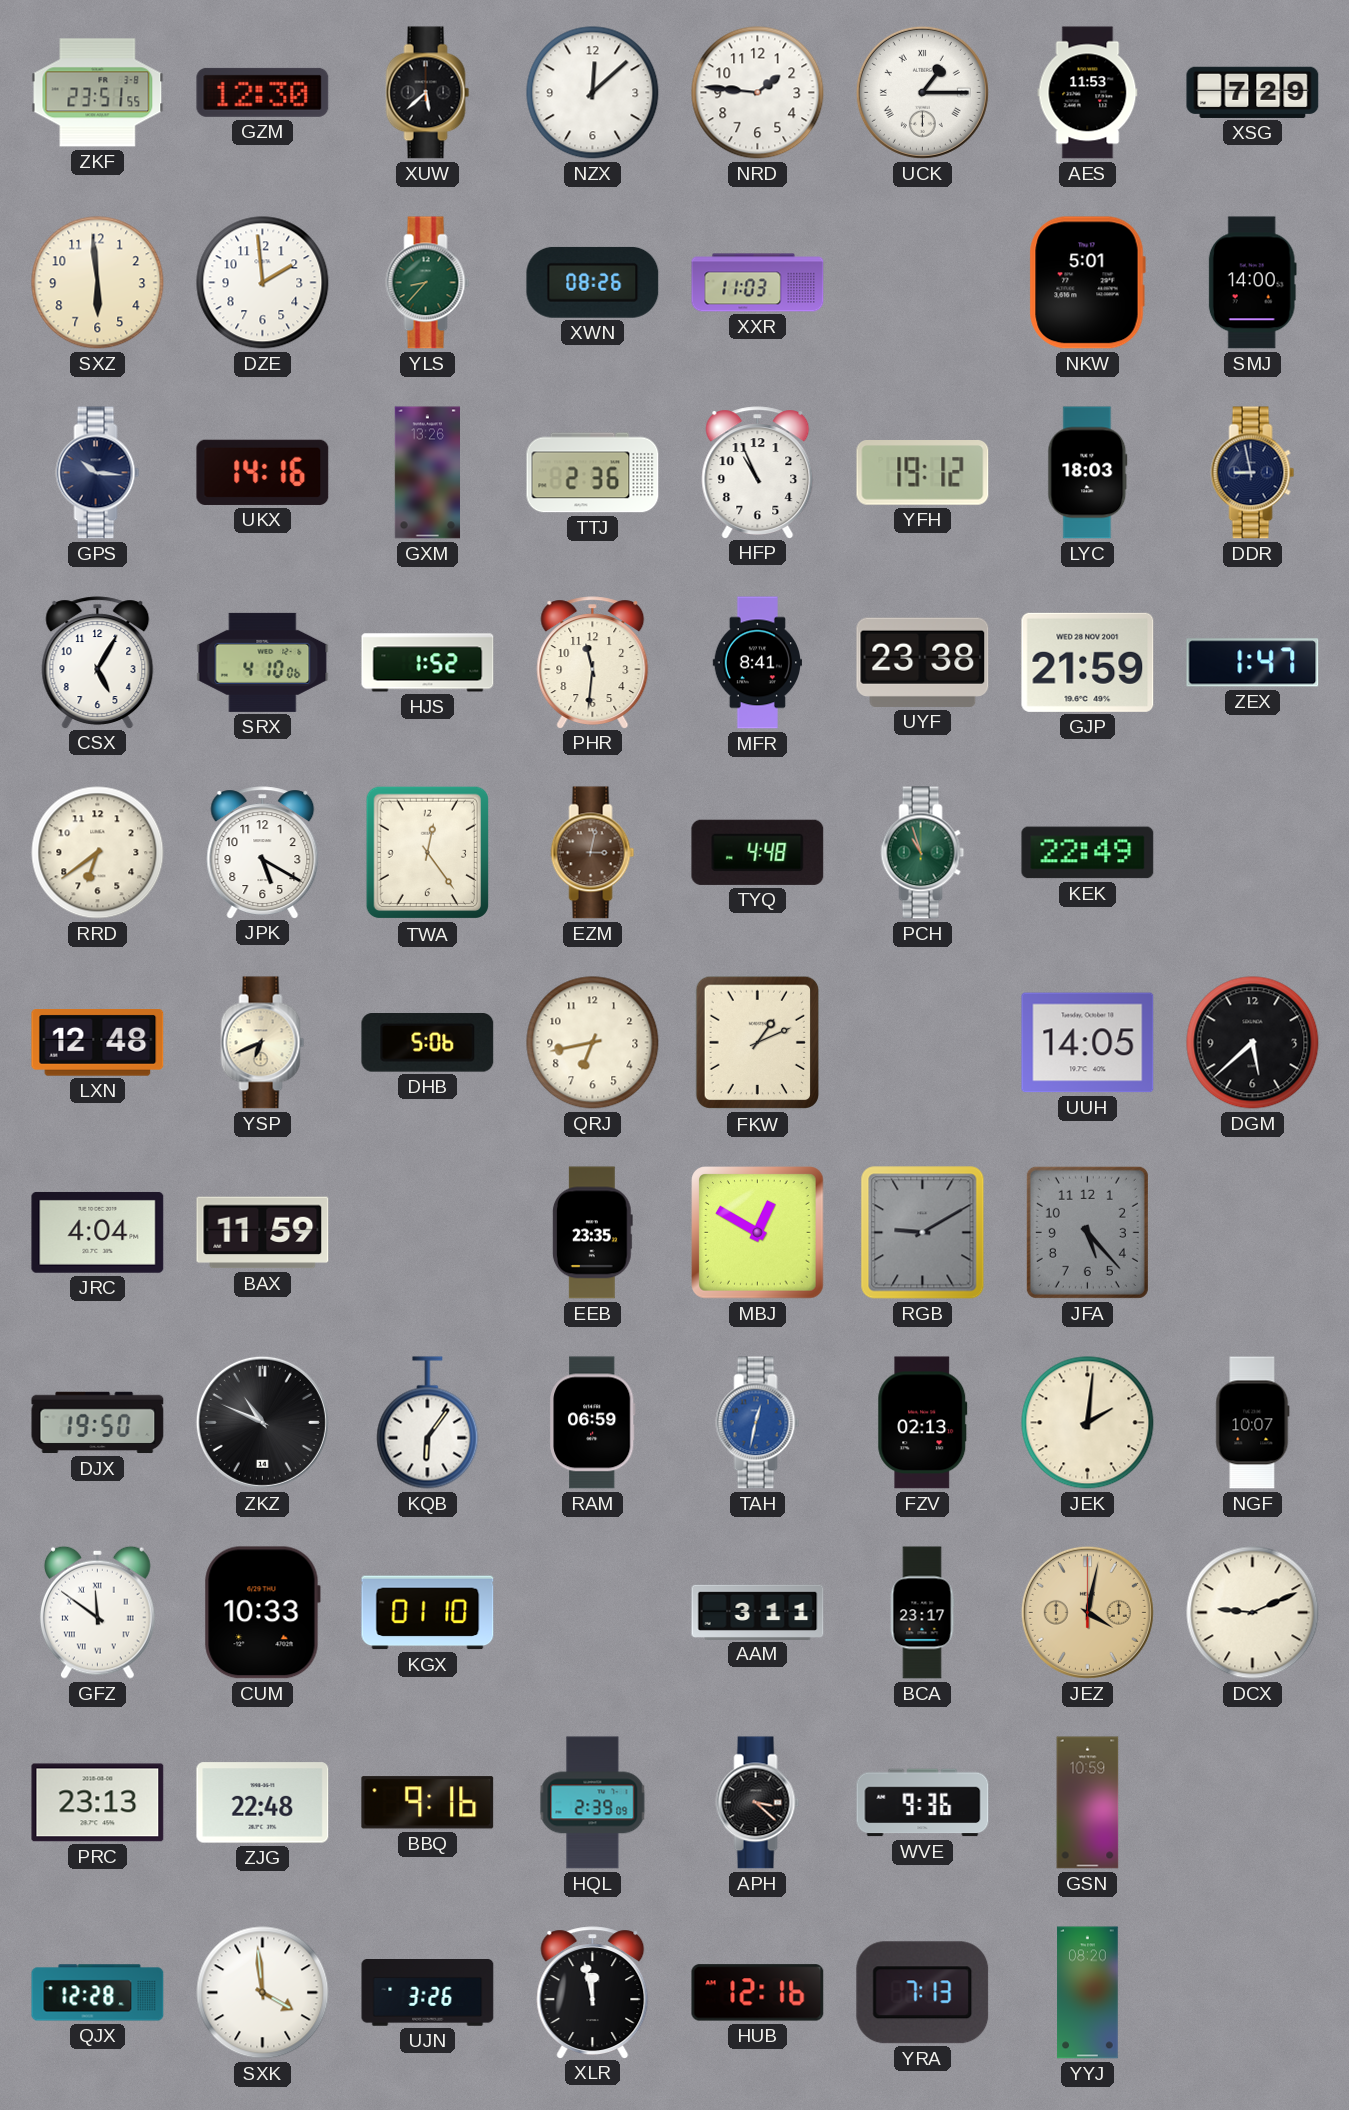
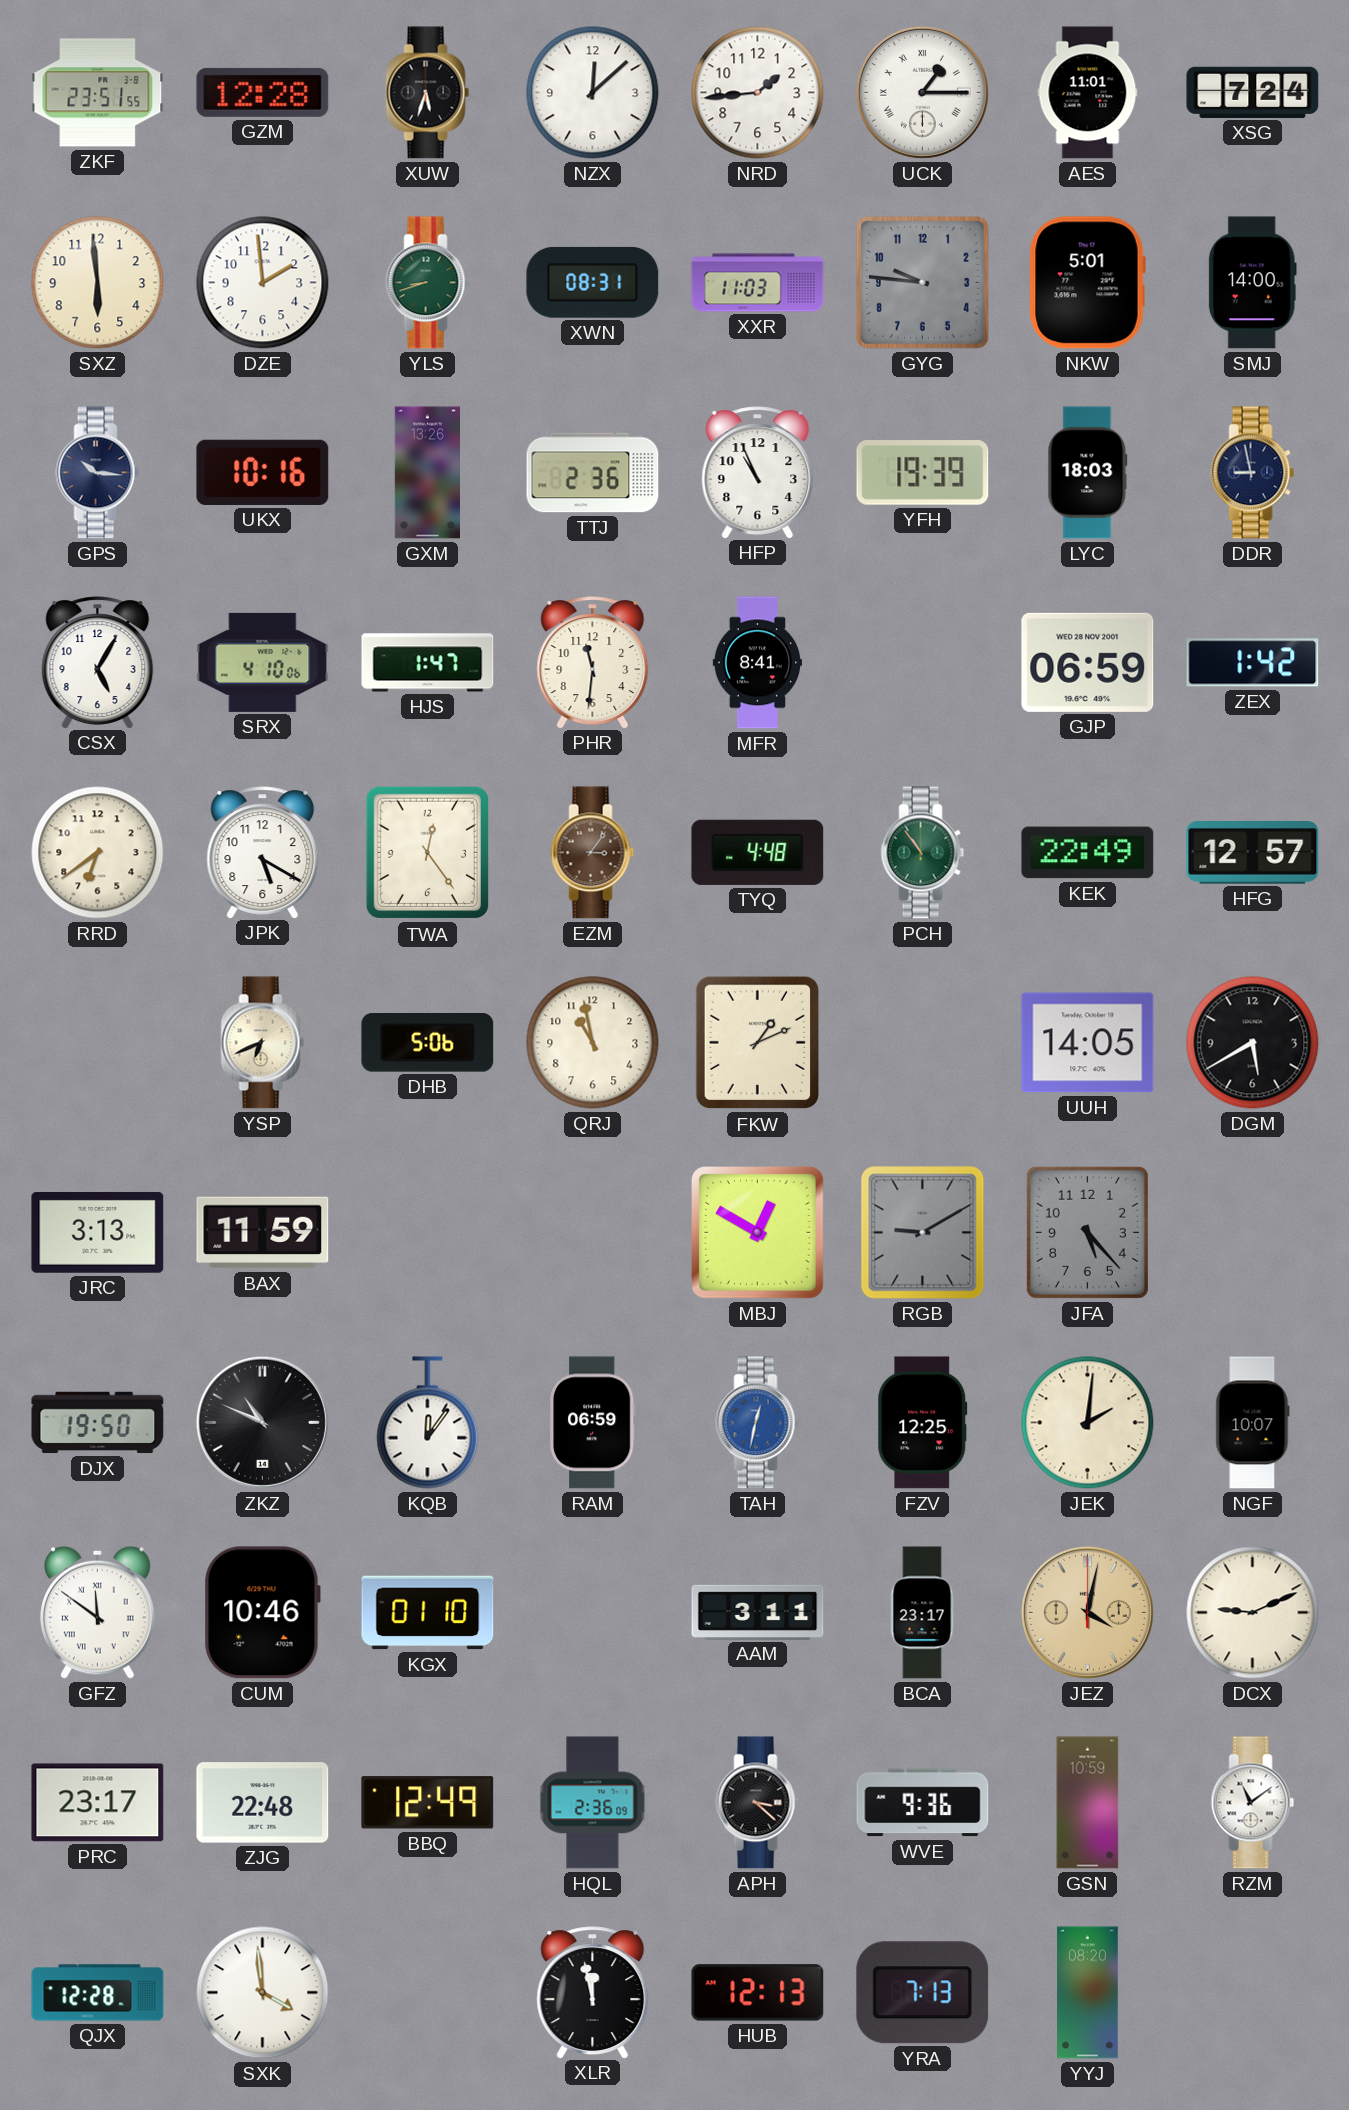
GZM: 12:30 -> 12:28 (263, 92)
XUW: 5:38 -> 5:33 (428, 93)
NRD: 1:46 -> 1:44 (758, 93)
AES: 11:53 -> 11:01 (1088, 93)
XSG: 7:29 -> 7:24 (1253, 92)
YLS: 8:37 -> 8:42 (428, 283)
XWN: 08:26 -> 08:31 (593, 282)
GYG: none -> 9:46 (922, 282)
UKX: 14:16 -> 10:16 (263, 472)
YFH: 19:12 -> 19:39 (923, 473)
HJS: 1:52 -> 1:47 (428, 663)
UYF: 23:38 -> none (923, 662)
GJP: 21:59 -> 06:59 (1088, 662)
ZEX: 1:47 -> 1:42 (1253, 663)
EZM: 3:02 -> 3:06 (593, 853)
PCH: 10:57 -> 10:54 (923, 853)
HFG: none -> 12:57 (1253, 853)
LXN: 12:48 -> none (98, 1043)
QRJ: 6:43 -> 10:58 (593, 1043)
DGM: 5:38 -> 5:40 (1253, 1043)
JRC: 4:04 -> 3:13 (98, 1232)
EEB: 23:35 -> none (592, 1233)
KQB: 6:06 -> 12:06 (428, 1423)
FZV: 02:13 -> 12:25 (923, 1423)
CUM: 10:33 -> 10:46 (262, 1613)
PRC: 23:13 -> 23:17 (98, 1803)
BBQ: 9:16 -> 12:49 (428, 1803)
HQL: 2:39 -> 2:36 (593, 1803)
RZM: none -> 11:09 (1253, 1803)
UJN: 3:26 -> none (428, 1993)
HUB: 12:16 -> 12:13 (758, 1993)
